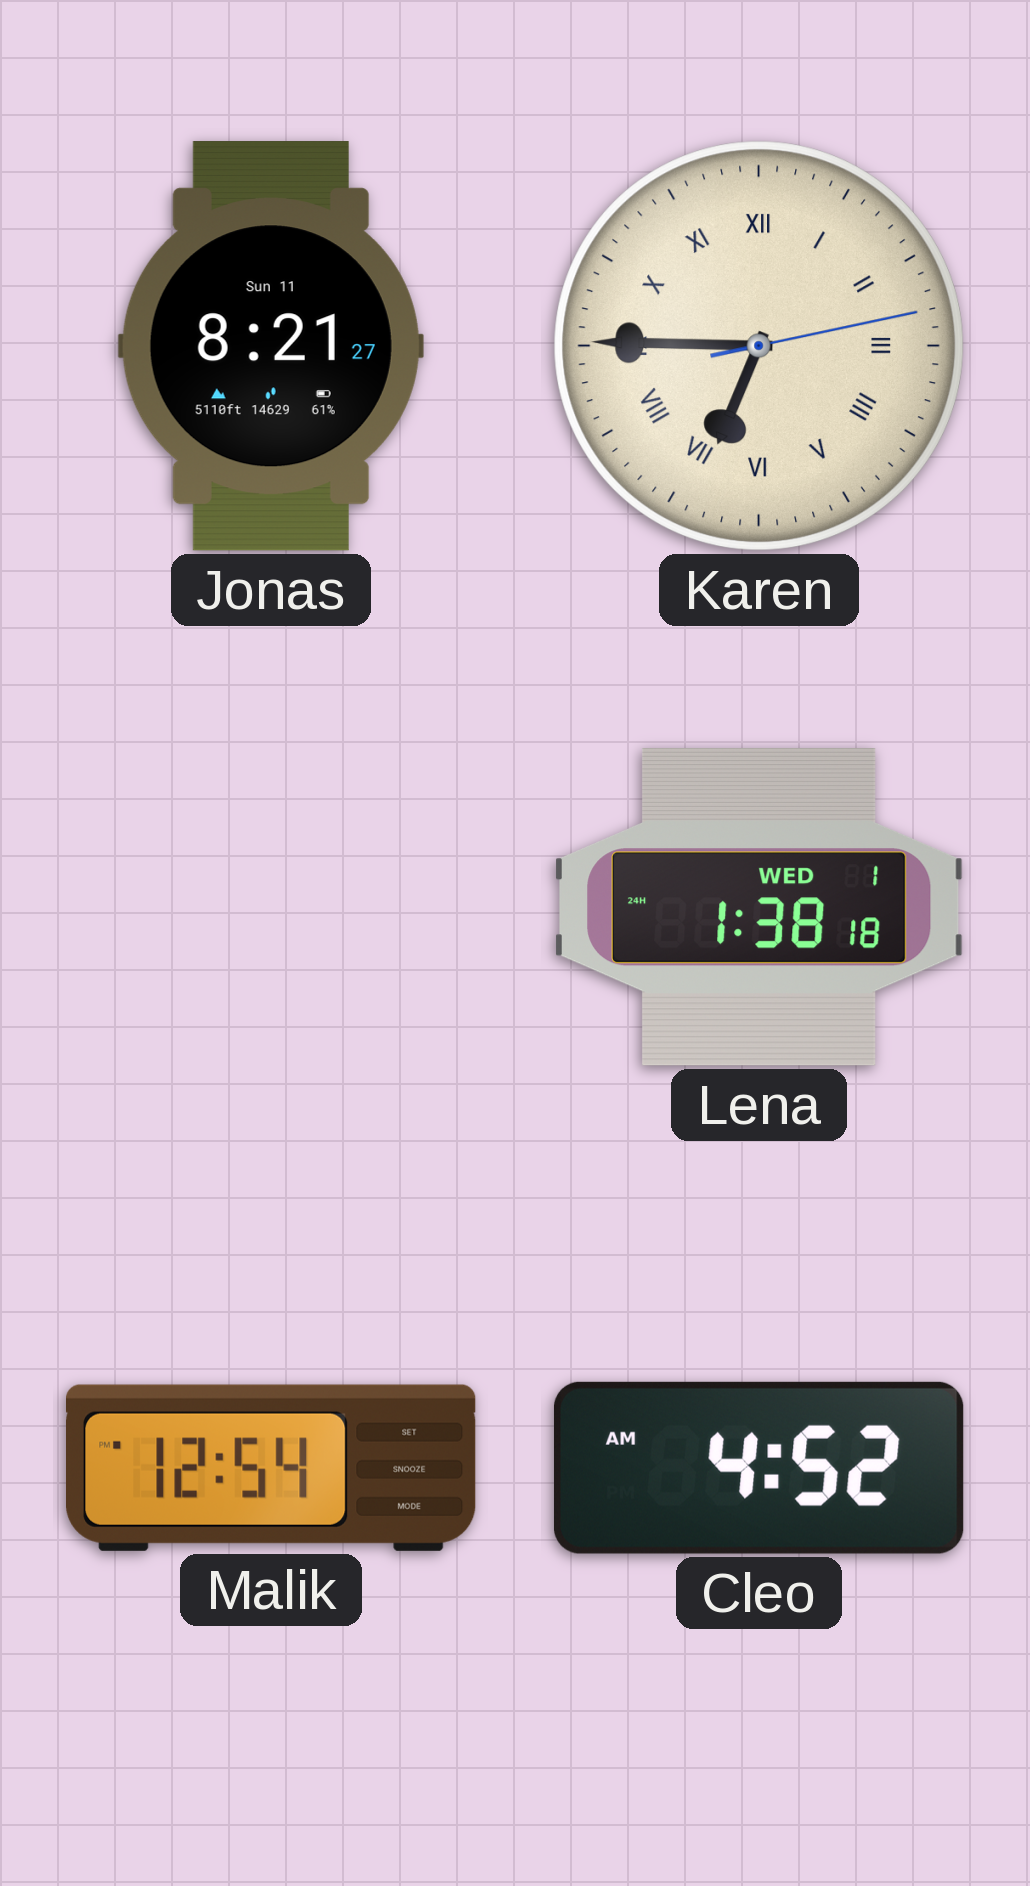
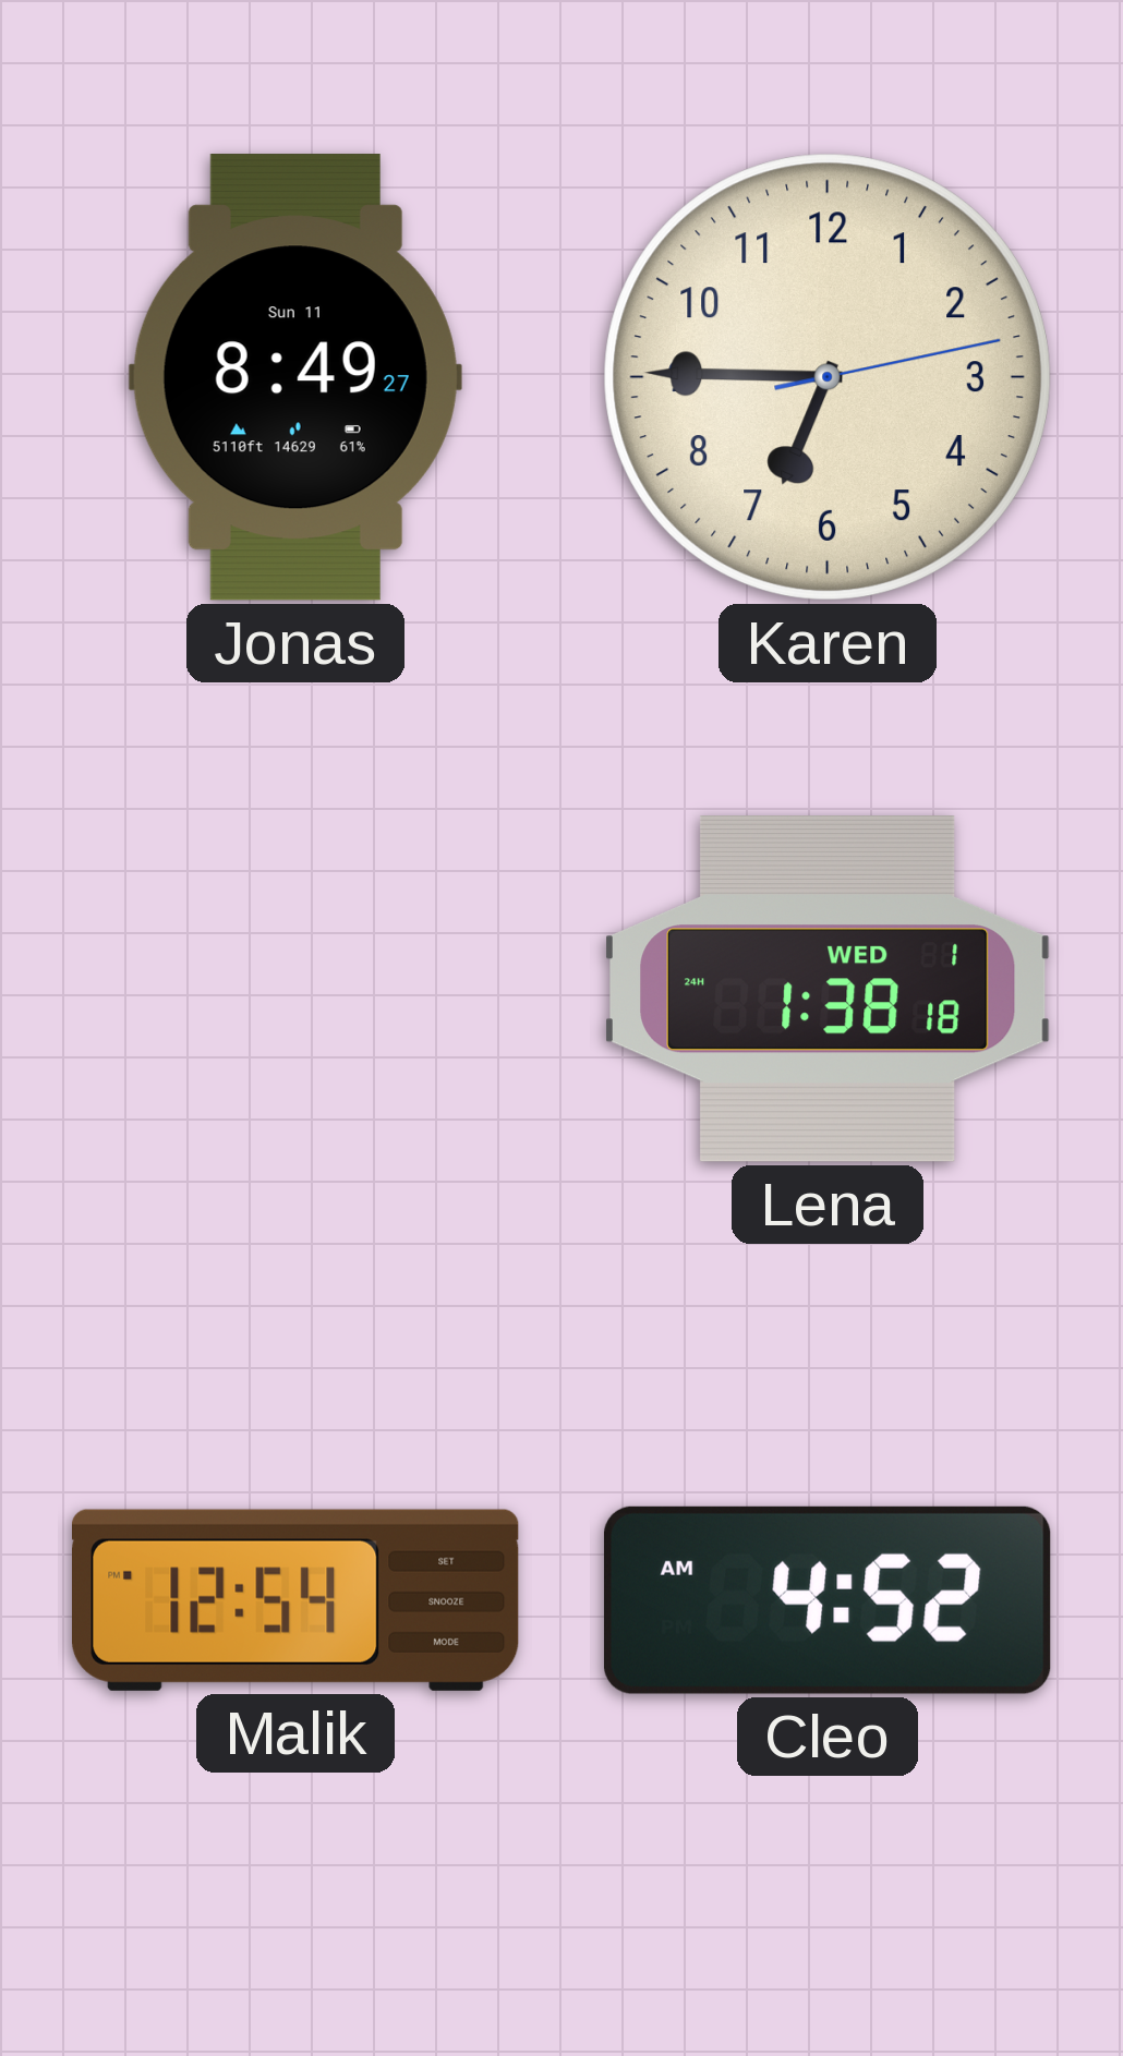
Jonas: 8:21 -> 8:49 (295, 377)
Karen numerals: Roman -> Arabic (828, 377)
